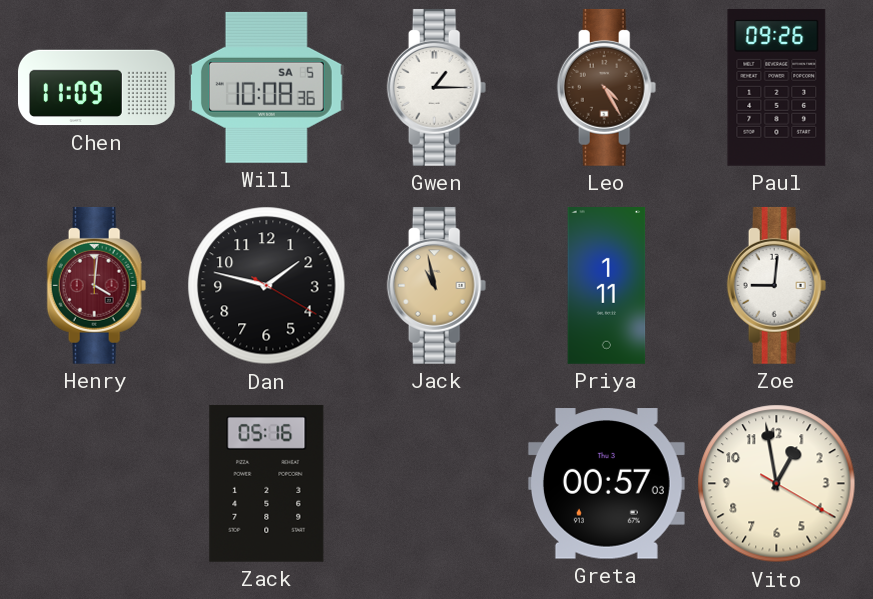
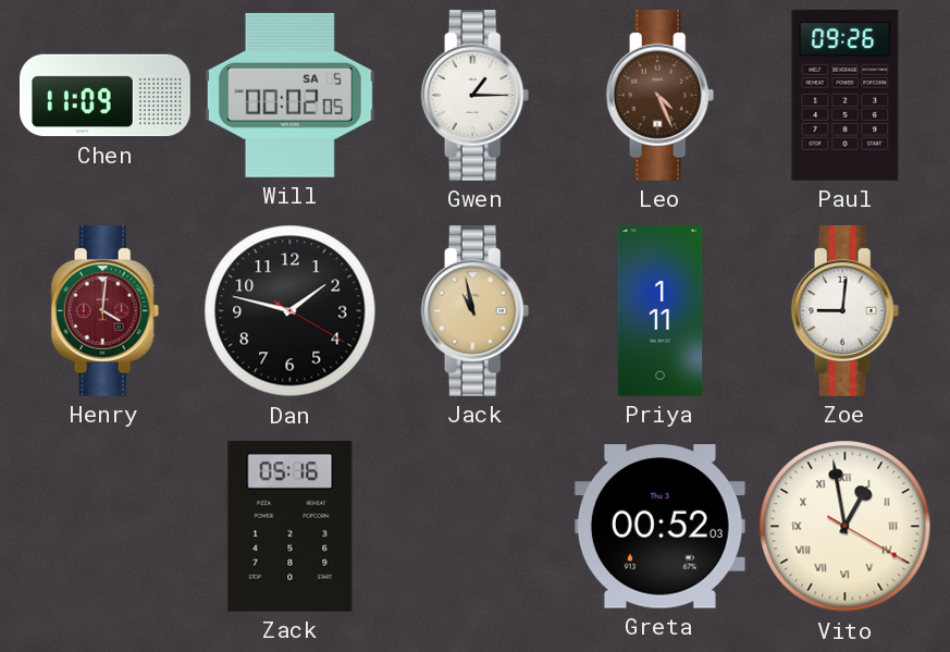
Will: 10:08 -> 00:02 (289, 95)
Leo: 4:25 -> 4:26 (661, 95)
Greta: 00:57 -> 00:52 (659, 527)
Vito numerals: Arabic -> Roman (846, 527)
